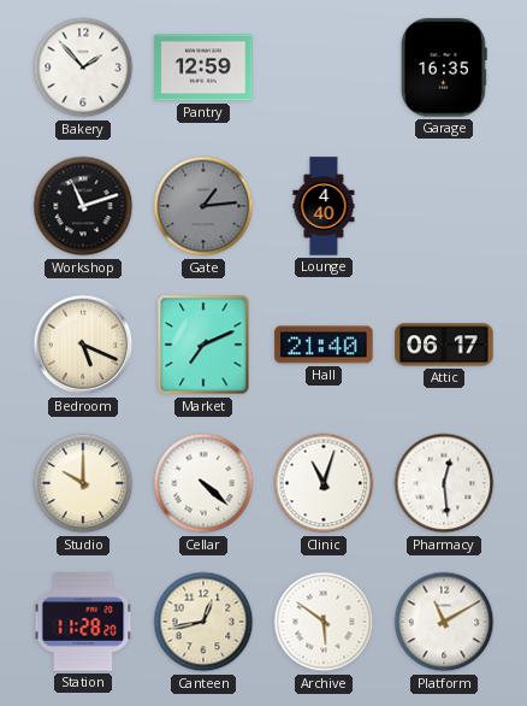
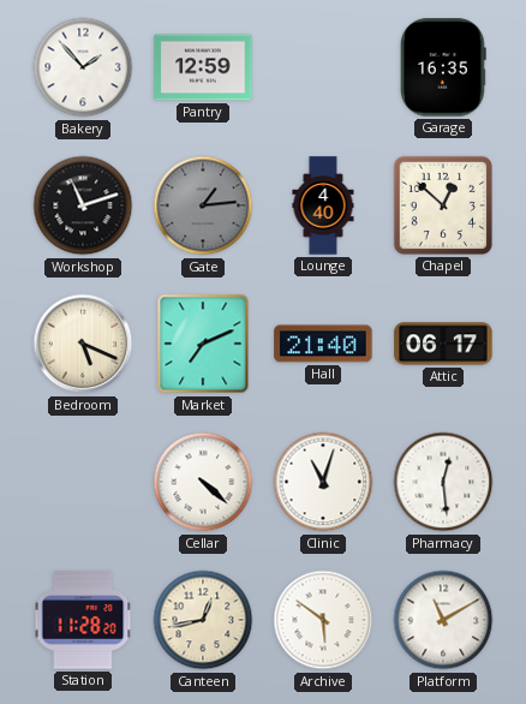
Chapel: none -> 12:52 (443, 205)
Studio: 10:00 -> none (83, 483)
